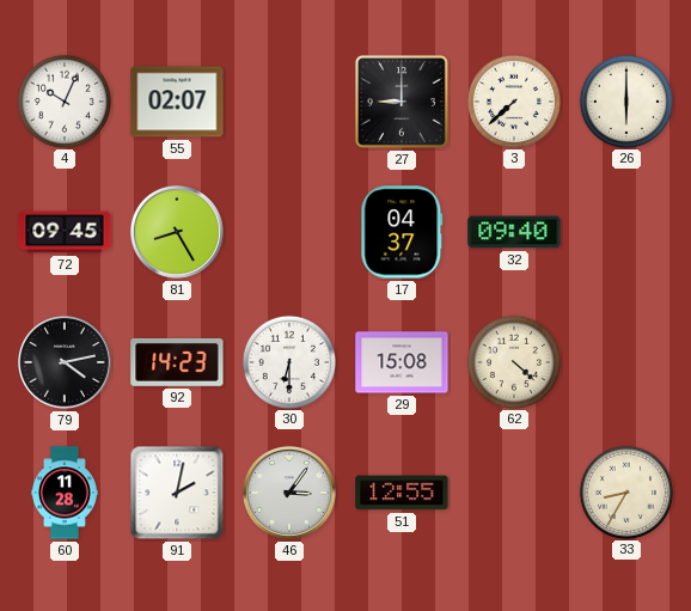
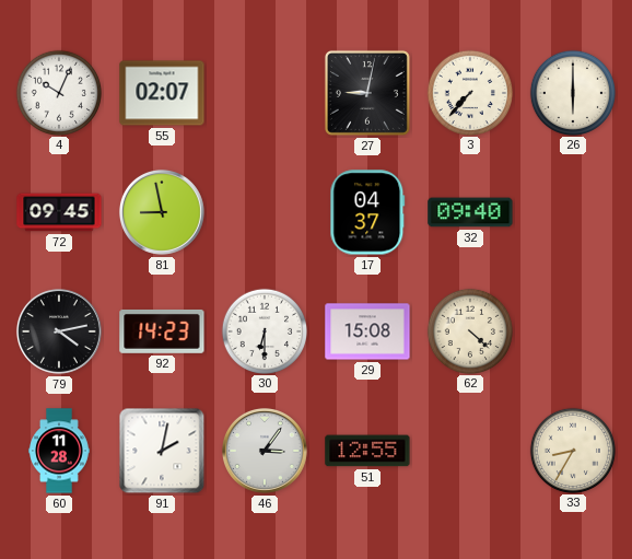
27: 9:00 -> 9:02 (367, 93)
3: 7:38 -> 7:37 (469, 92)
81: 8:25 -> 8:58 (162, 212)
